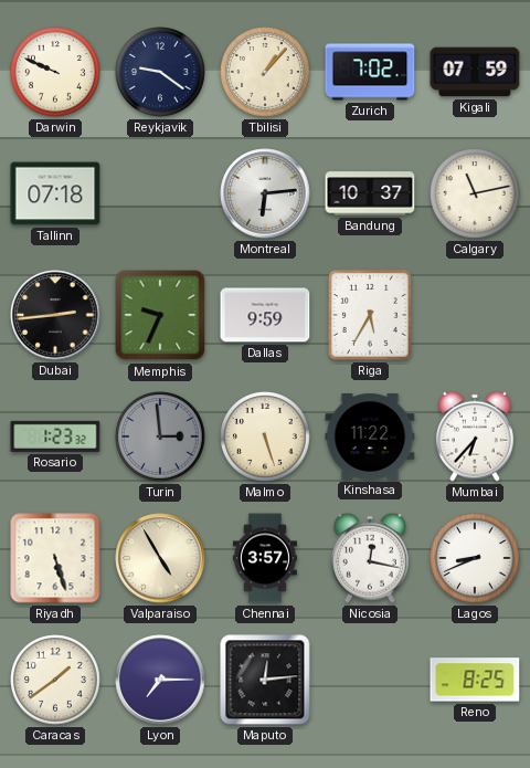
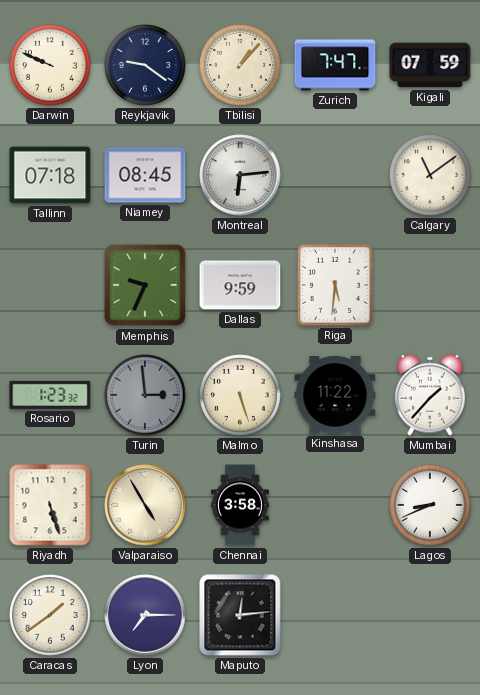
Zurich: 7:02 -> 7:47 (335, 65)
Niamey: none -> 08:45 (145, 175)
Bandung: 10:37 -> none (370, 193)
Calgary: 11:13 -> 11:09 (430, 175)
Dubai: 2:44 -> none (55, 315)
Riga: 5:35 -> 5:31 (335, 285)
Mumbai: 6:37 -> 1:37 (430, 395)
Chennai: 3:57 -> 3:58 (240, 505)
Nicosia: 12:17 -> none (370, 558)
Reno: 8:25 -> none (475, 680)
